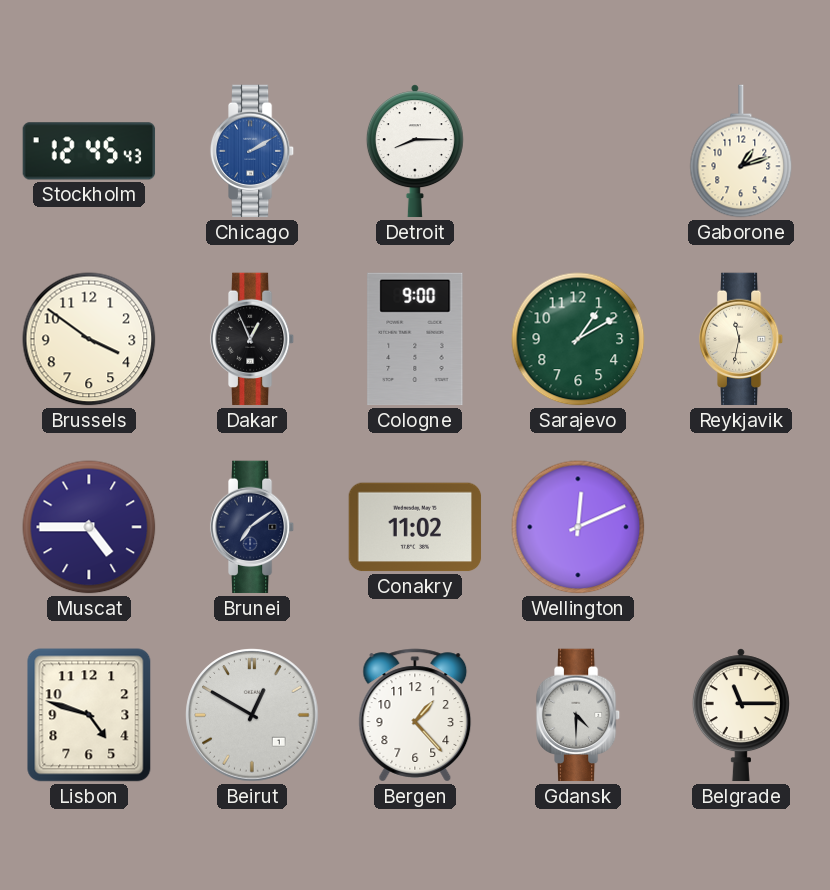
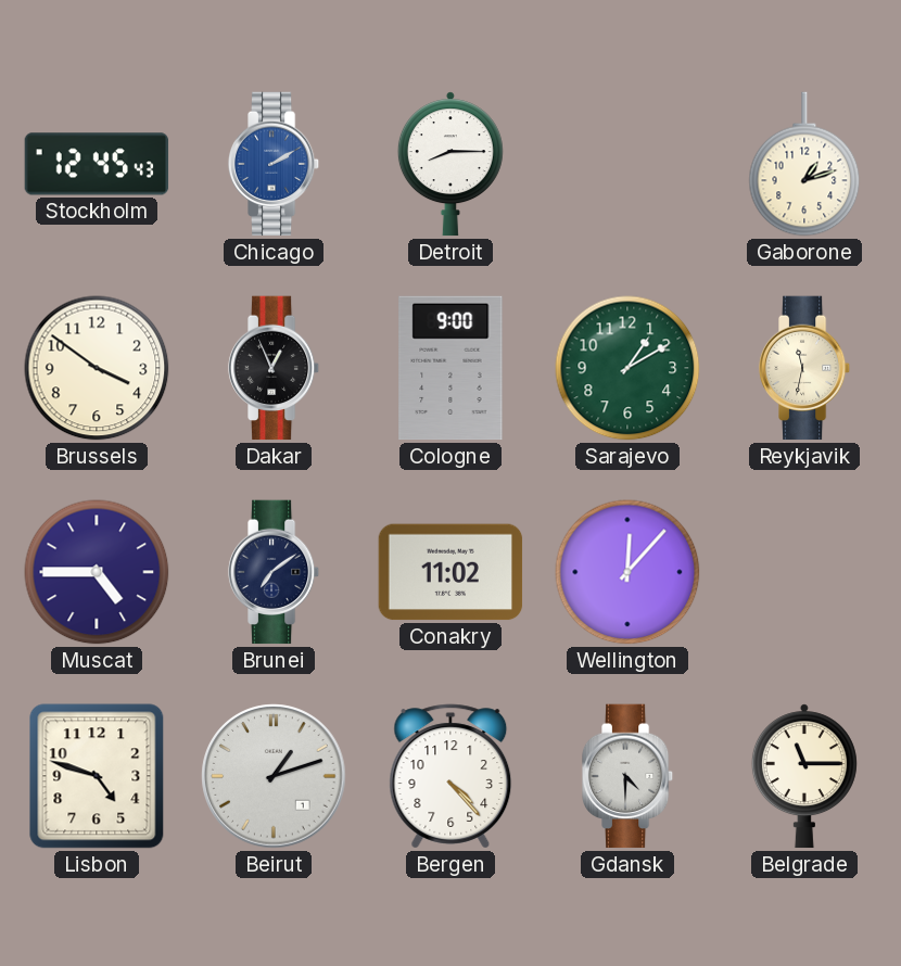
Wellington: 12:11 -> 12:07 (627, 572)
Beirut: 12:50 -> 1:12 (274, 776)
Bergen: 1:23 -> 4:23 (451, 776)
